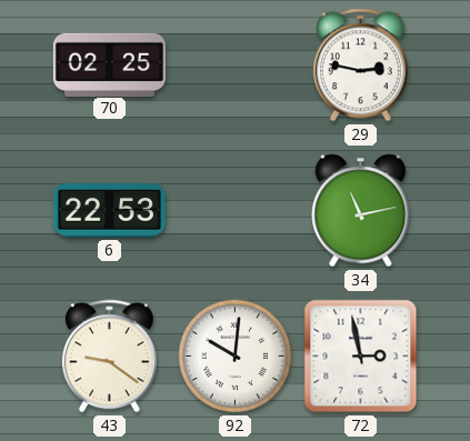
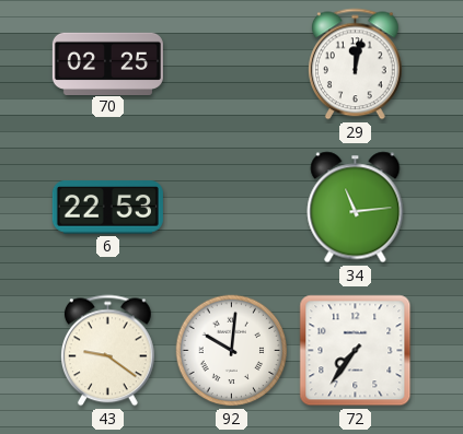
29: 2:47 -> 12:02 (355, 64)
34: 11:13 -> 11:14 (356, 208)
72: 2:58 -> 7:36 (356, 351)
